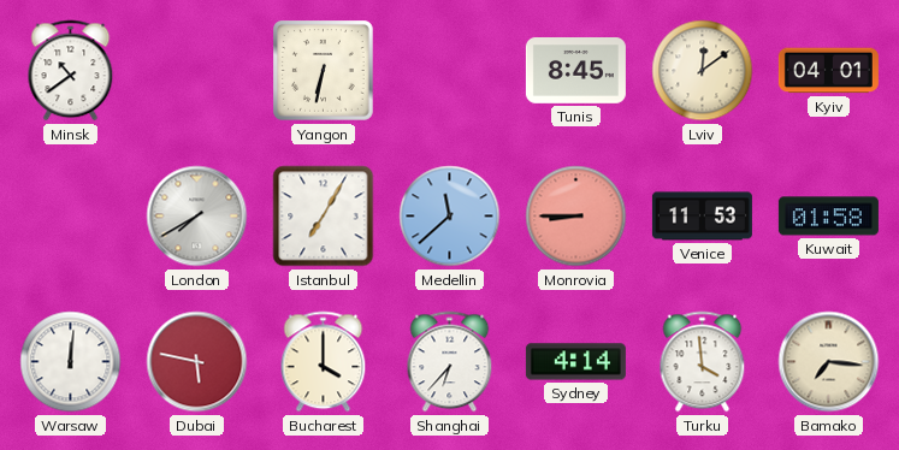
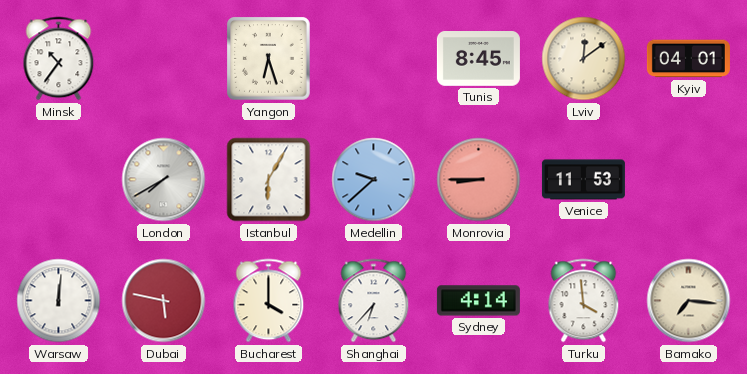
Minsk: 10:39 -> 10:36 (59, 59)
Yangon: 6:32 -> 6:27 (269, 59)
Istanbul: 7:05 -> 6:05 (269, 180)
Medellin: 11:38 -> 9:38 (374, 180)
Kuwait: 01:58 -> none (828, 217)
